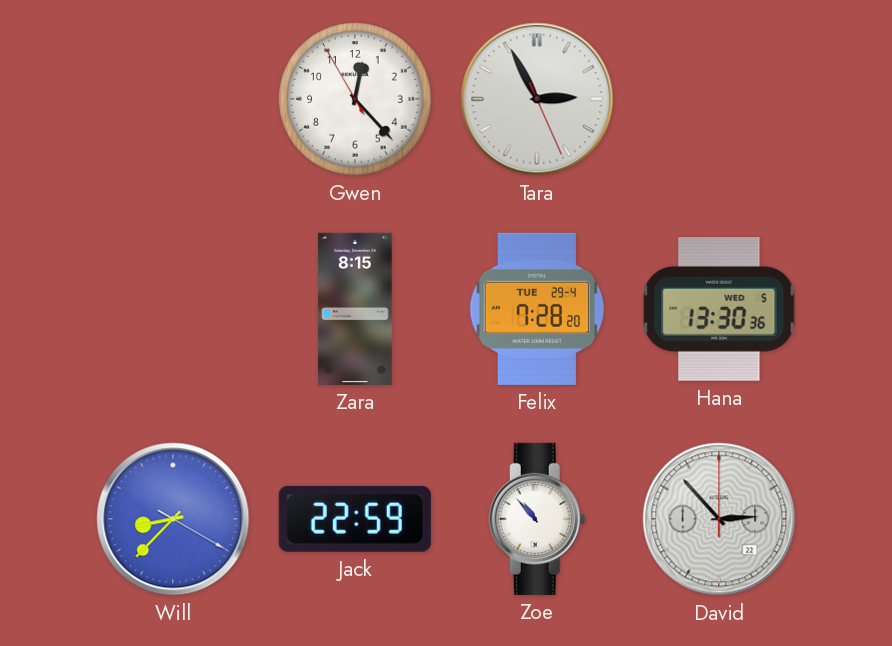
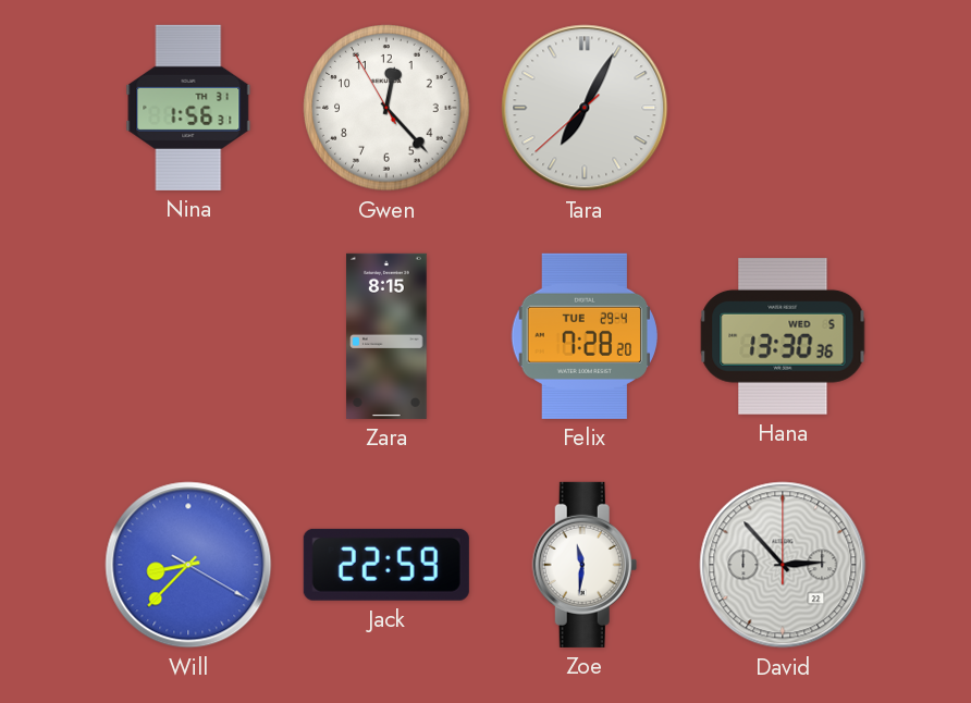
Nina: none -> 1:56 (188, 108)
Tara: 2:55 -> 7:04 (585, 108)
Zoe: 10:53 -> 11:31 (585, 565)
